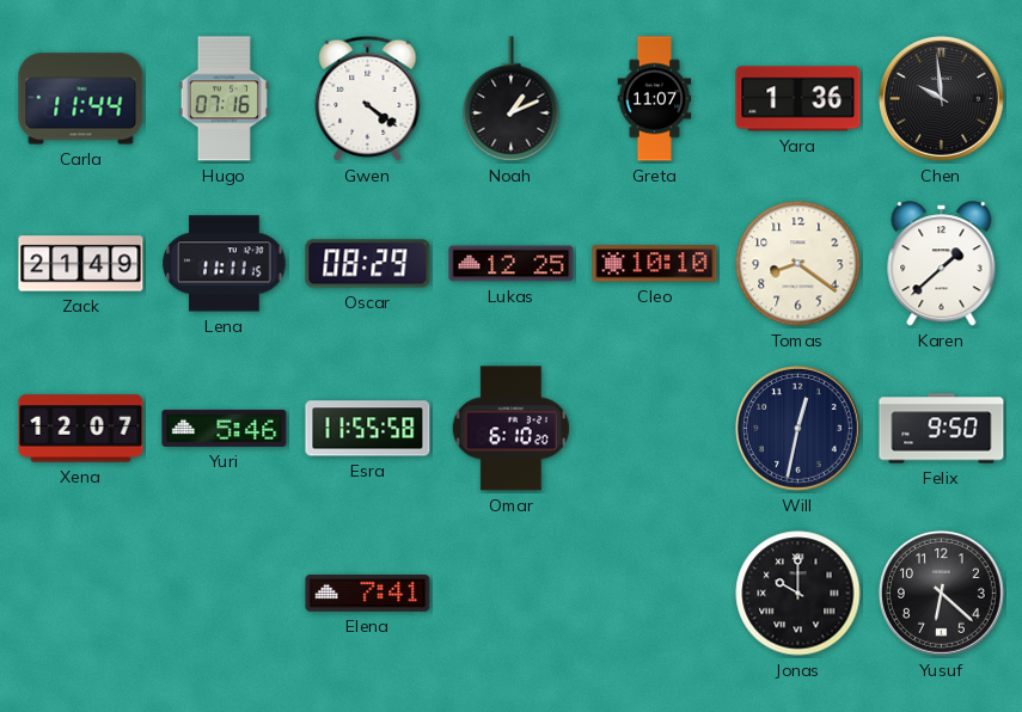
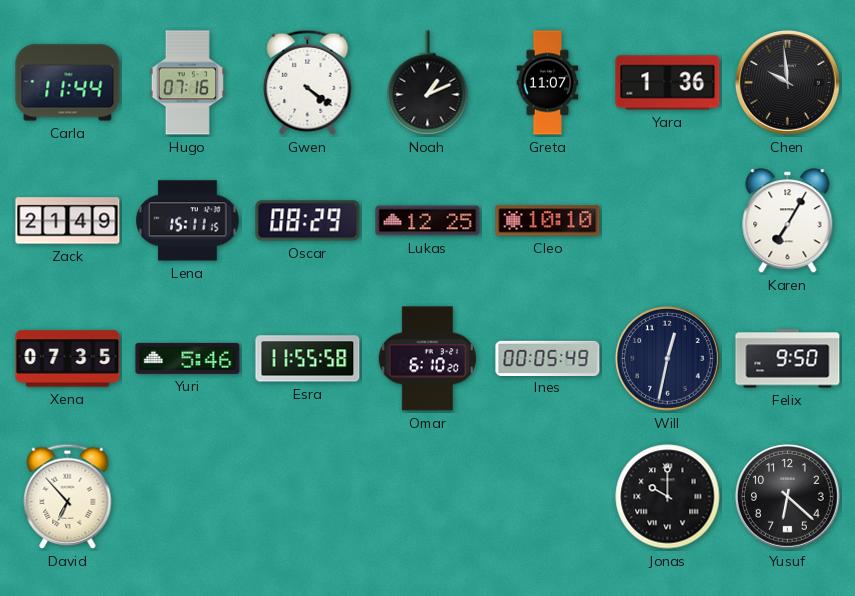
Lena: 11:11 -> 15:11 (188, 221)
Tomas: 8:21 -> none (798, 264)
Karen: 1:38 -> 7:05 (788, 221)
Xena: 12:07 -> 07:35 (68, 359)
Ines: none -> 00:05 (548, 358)
David: none -> 6:53 (68, 496)
Elena: 7:41 -> none (368, 593)
